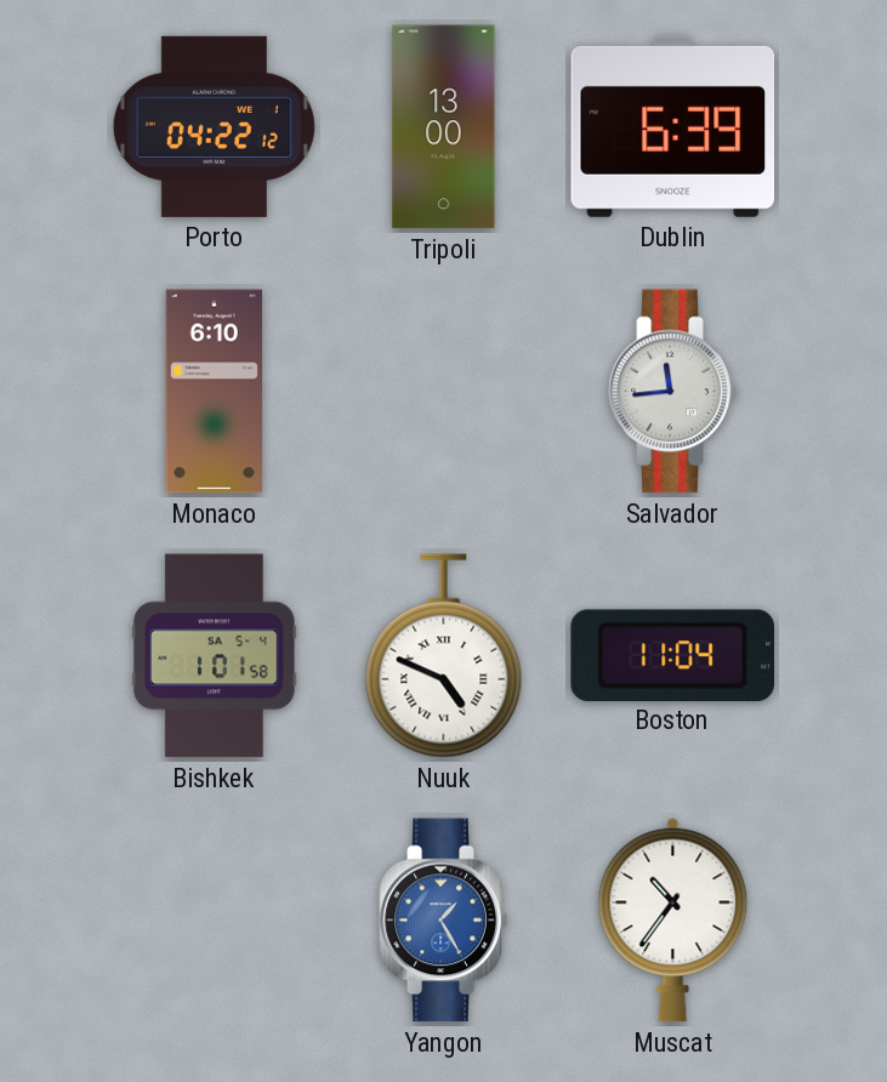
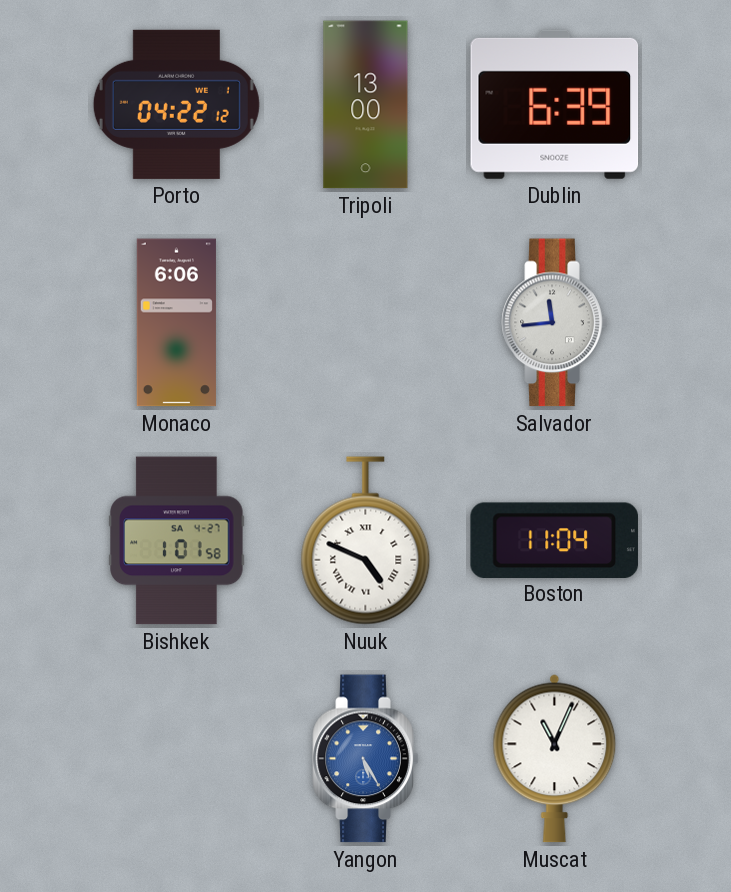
Monaco: 6:10 -> 6:06 (176, 323)
Bishkek date: SA 5-4 -> SA 4-27 (177, 541)
Yangon: 1:25 -> 5:25 (366, 759)
Muscat: 10:36 -> 11:04 (555, 758)
